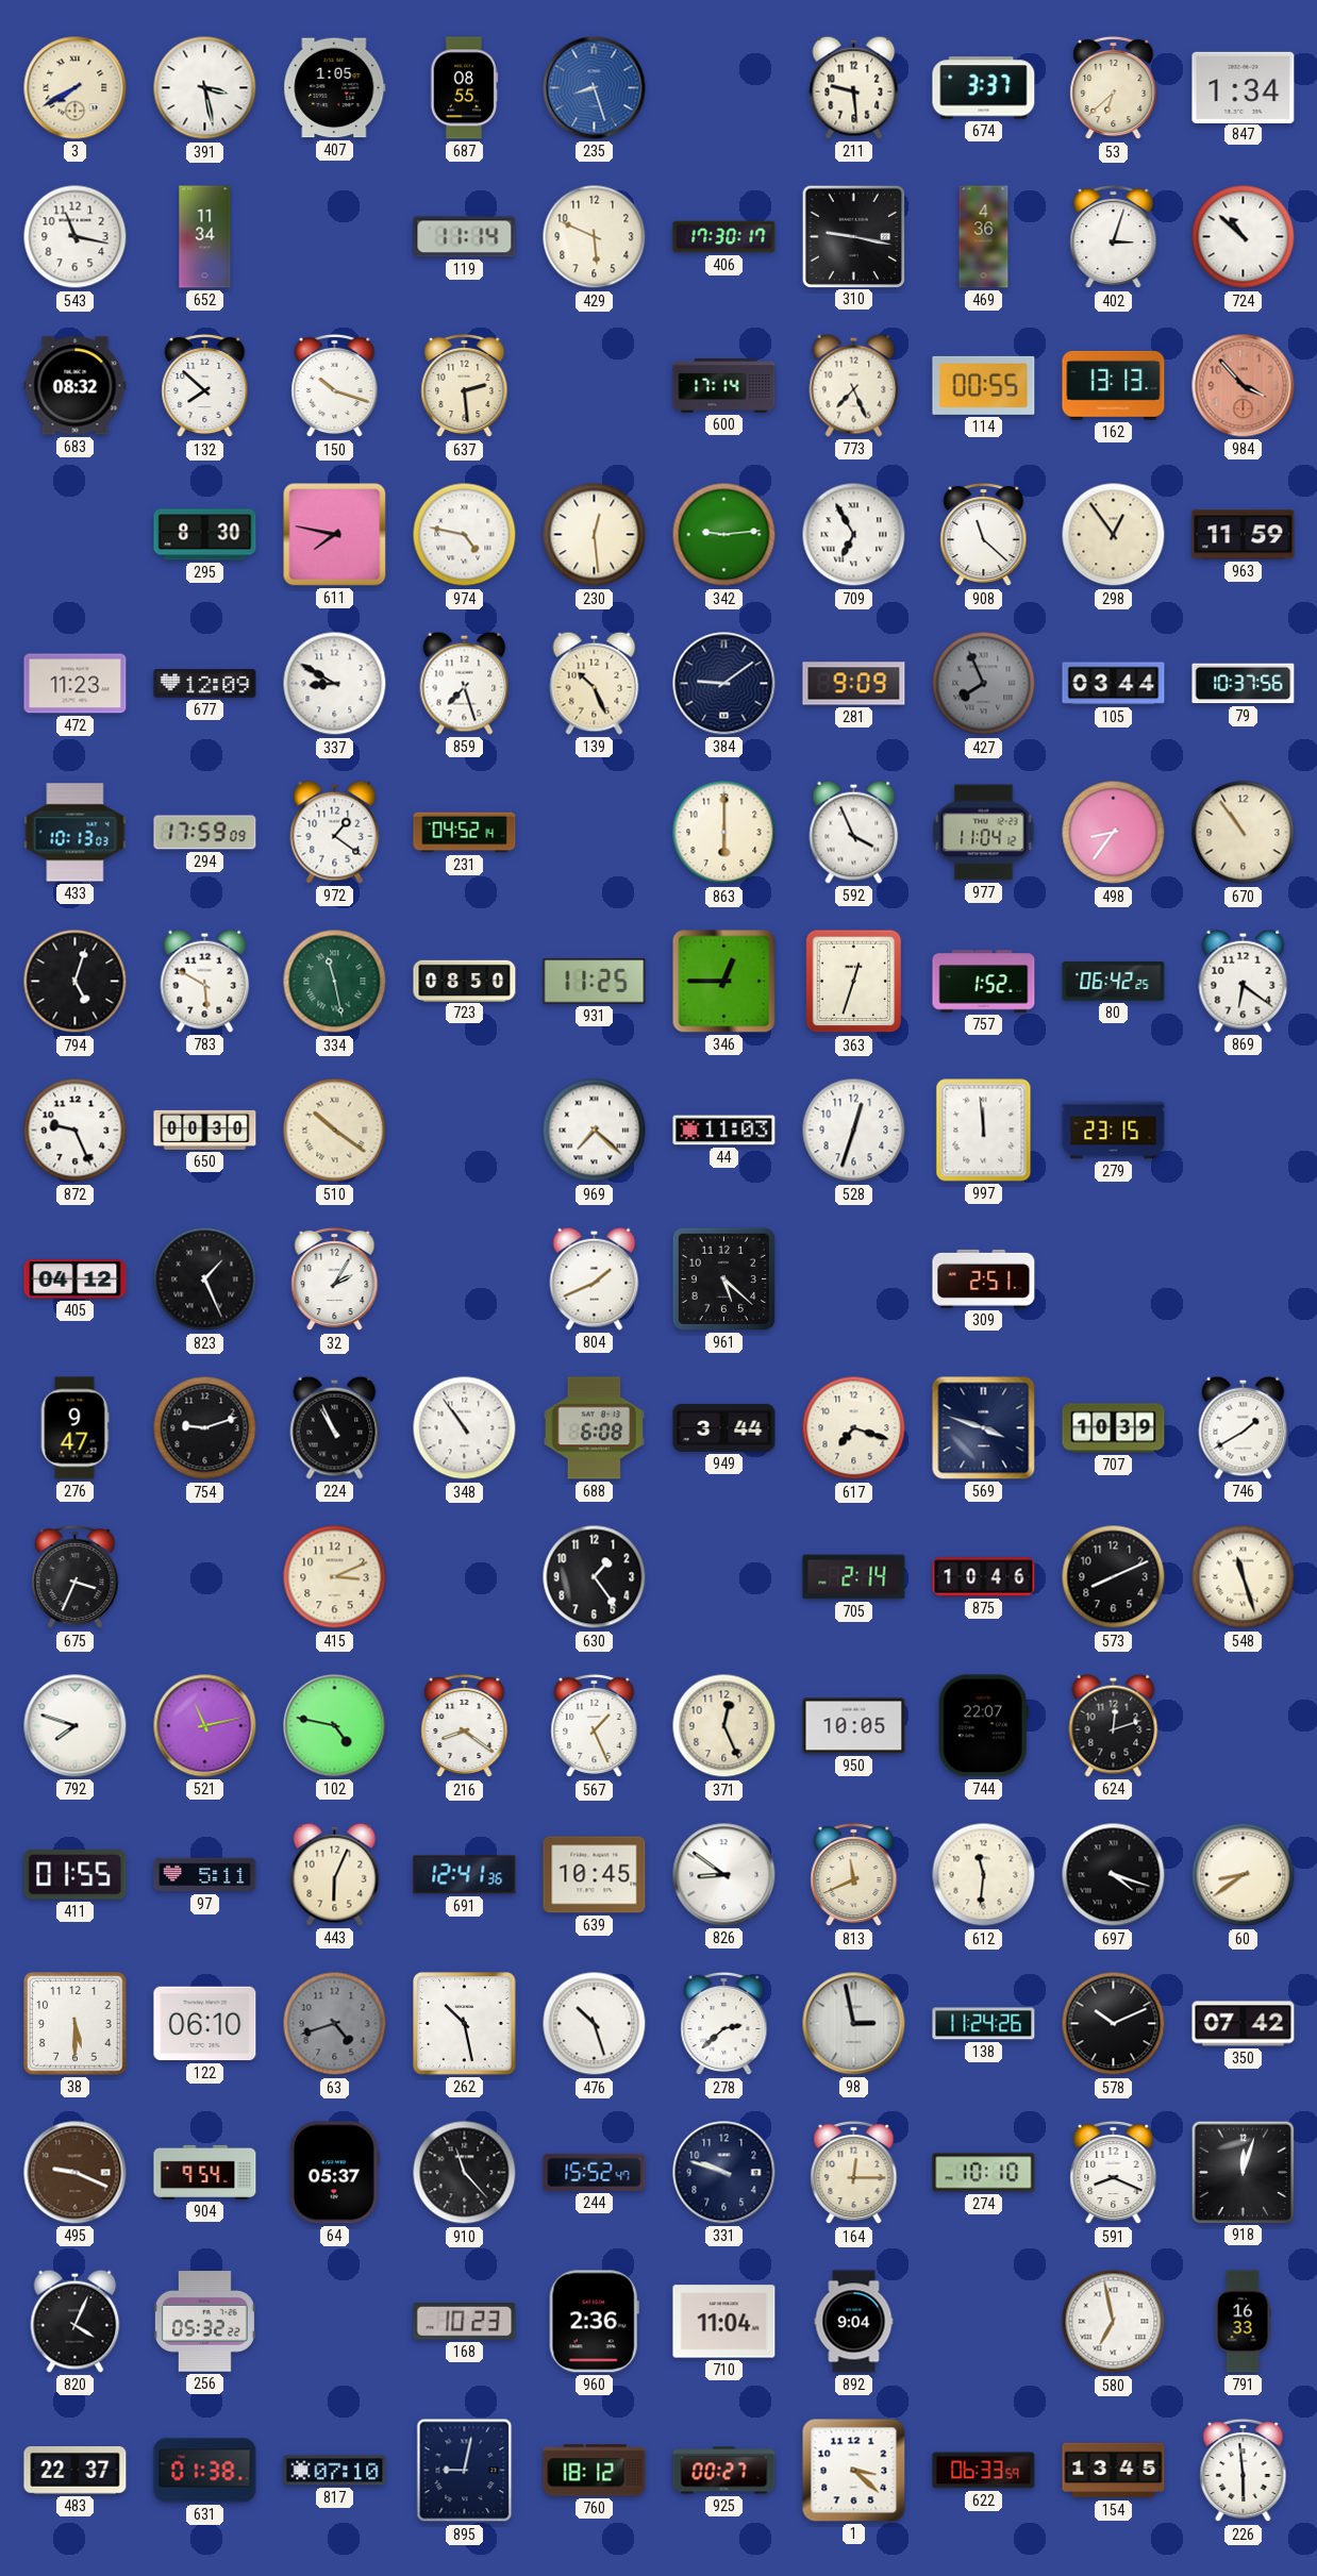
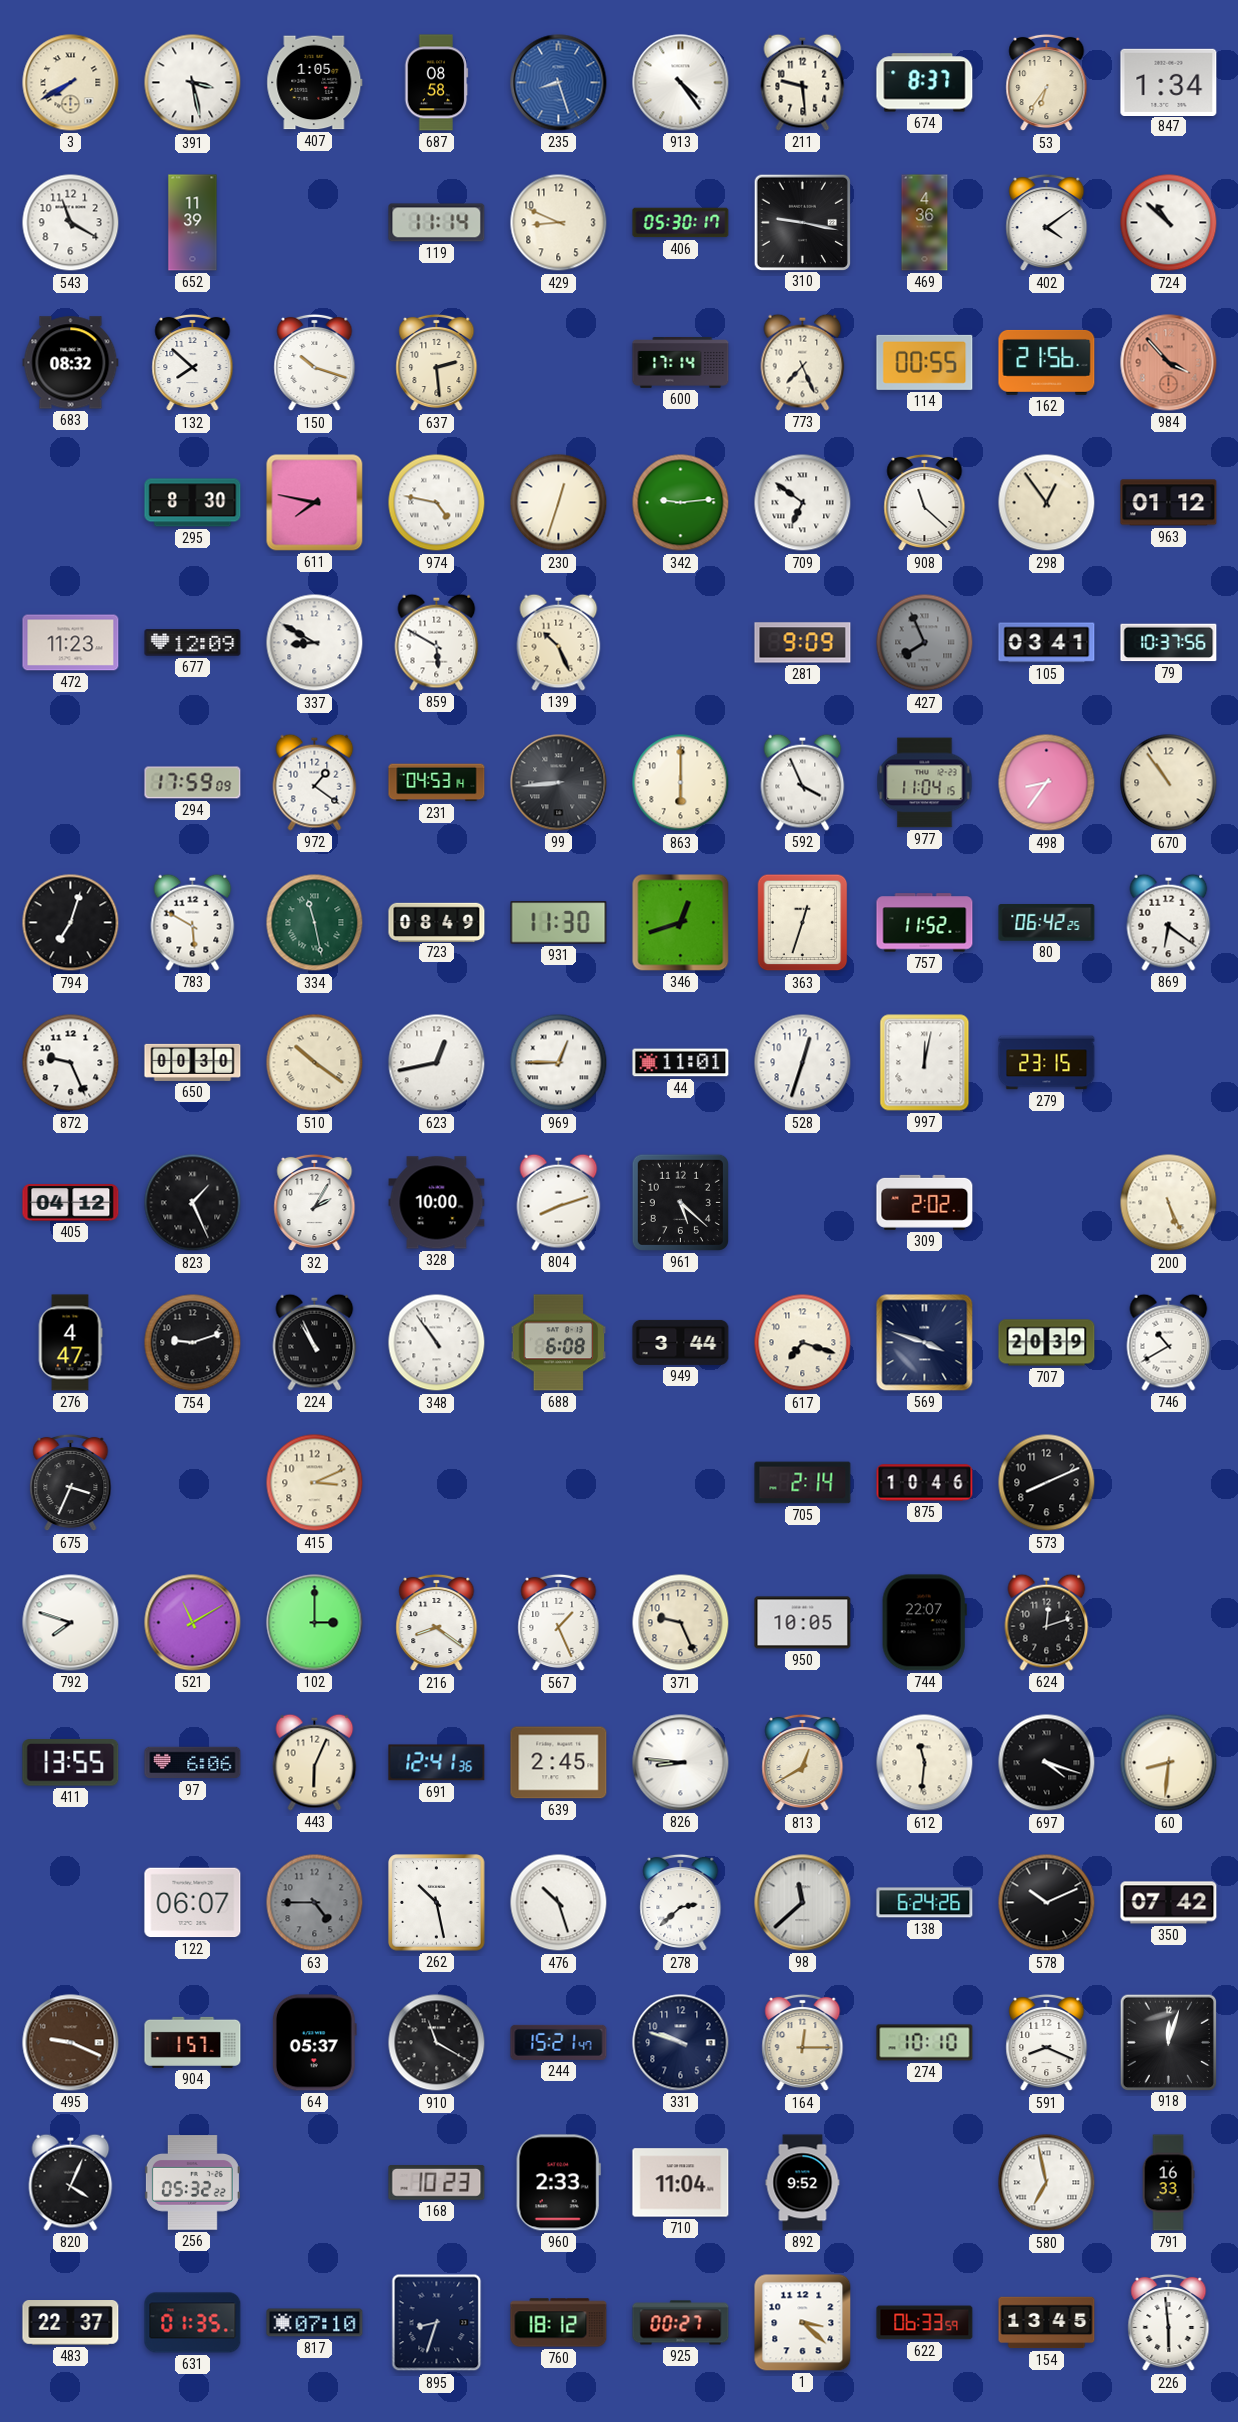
687: 08:55 -> 08:58 (436, 83)
913: none -> 4:24 (681, 83)
674: 3:37 -> 8:37 (925, 83)
53: 6:38 -> 6:36 (1047, 83)
543: 11:17 -> 11:20 (71, 223)
652: 11:34 -> 11:39 (193, 223)
429: 5:49 -> 8:49 (559, 223)
406: 17:30 -> 05:30 (681, 223)
402: 3:03 -> 4:09 (1047, 223)
162: 13:13 -> 21:56 (1047, 362)
230: 12:29 -> 12:33 (559, 503)
709: 6:55 -> 6:51 (803, 503)
963: 11:59 -> 01:12 (1169, 503)
859: 7:27 -> 5:50 (437, 642)
384: 9:09 -> none (724, 684)
105: 03:44 -> 03:41 (1047, 643)
433: 10:13 -> none (76, 833)
231: 04:52 -> 04:53 (437, 783)
99: none -> 8:44 (559, 783)
977: 11:04:12 -> 11:04:15 (925, 783)
794: 5:03 -> 7:03 (71, 923)
723: 08:50 -> 08:49 (437, 922)
931: 11:25 -> 11:30 (559, 923)
346: 12:45 -> 12:42 (681, 923)
757: 1:52 -> 11:52 (925, 923)
623: none -> 12:43 (437, 1063)
969: 7:22 -> 12:45 (559, 1063)
44: 11:03 -> 11:01 (681, 1063)
997: 11:59 -> 12:02 (925, 1063)
328: none -> 10:00 (437, 1203)
804: 1:41 -> 8:12 (559, 1202)
309: 2:51 -> 2:02 (925, 1202)
200: none -> 5:26 (1169, 1203)
276: 9:47 -> 4:47 (70, 1343)
707: 10:39 -> 20:39 (1047, 1343)
746: 1:40 -> 10:40 (1169, 1342)
630: 1:24 -> none (595, 1577)
548: 11:27 -> none (1244, 1577)
521: 11:13 -> 11:10 (193, 1623)
102: 4:47 -> 3:00 (315, 1623)
371: 12:26 -> 9:26 (681, 1623)
411: 01:55 -> 13:55 (71, 1763)
97: 5:11 -> 6:06 (193, 1763)
639: 10:45 -> 2:45 (559, 1763)
826: 8:51 -> 8:46 (681, 1763)
813: 11:41 -> 12:40 (803, 1763)
60: 8:39 -> 8:31 (1169, 1763)
38: 5:30 -> none (76, 2024)
122: 06:10 -> 06:07 (193, 1903)
63: 4:42 -> 4:45 (315, 1903)
98: 2:58 -> 11:38 (803, 1903)
138: 11:24 -> 6:24 (925, 1903)
904: 9:54 -> 1:57 (193, 2042)
910: 11:23 -> 11:20 (437, 2043)
244: 15:52 -> 15:21 (559, 2042)
960: 2:36 -> 2:33 (558, 2183)
892: 9:04 -> 9:52 (803, 2183)
631: 01:38 -> 01:35 (193, 2323)
895: 9:02 -> 8:33 (437, 2323)
